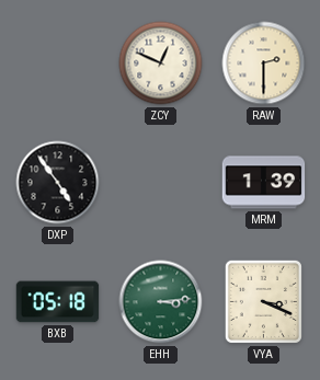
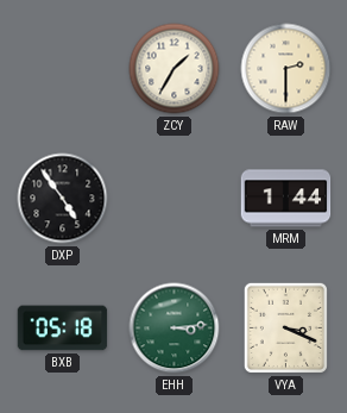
ZCY: 12:49 -> 1:35 (175, 69)
MRM: 1:39 -> 1:44 (286, 199)
